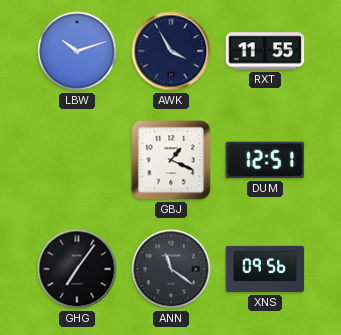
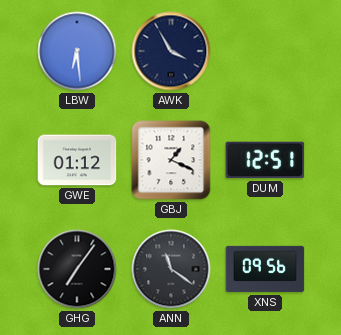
LBW: 10:12 -> 6:29 (77, 51)
RXT: 11:55 -> none (265, 51)
GWE: none -> 01:12 (77, 160)
